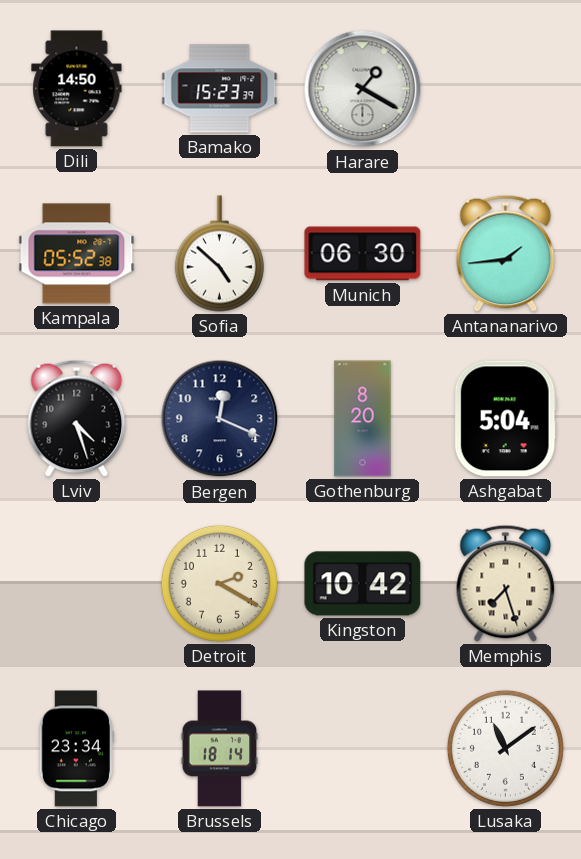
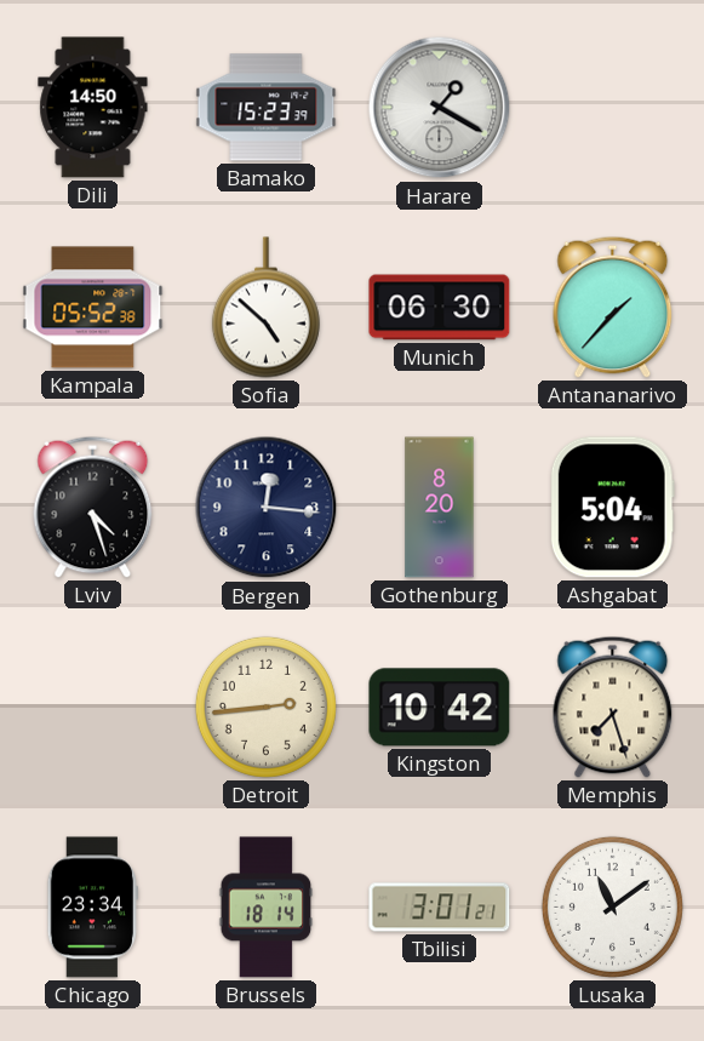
Antananarivo: 1:44 -> 1:37 (613, 307)
Bergen: 12:19 -> 12:16 (267, 508)
Detroit: 2:20 -> 2:44 (265, 707)
Tbilisi: none -> 3:01 (440, 908)
